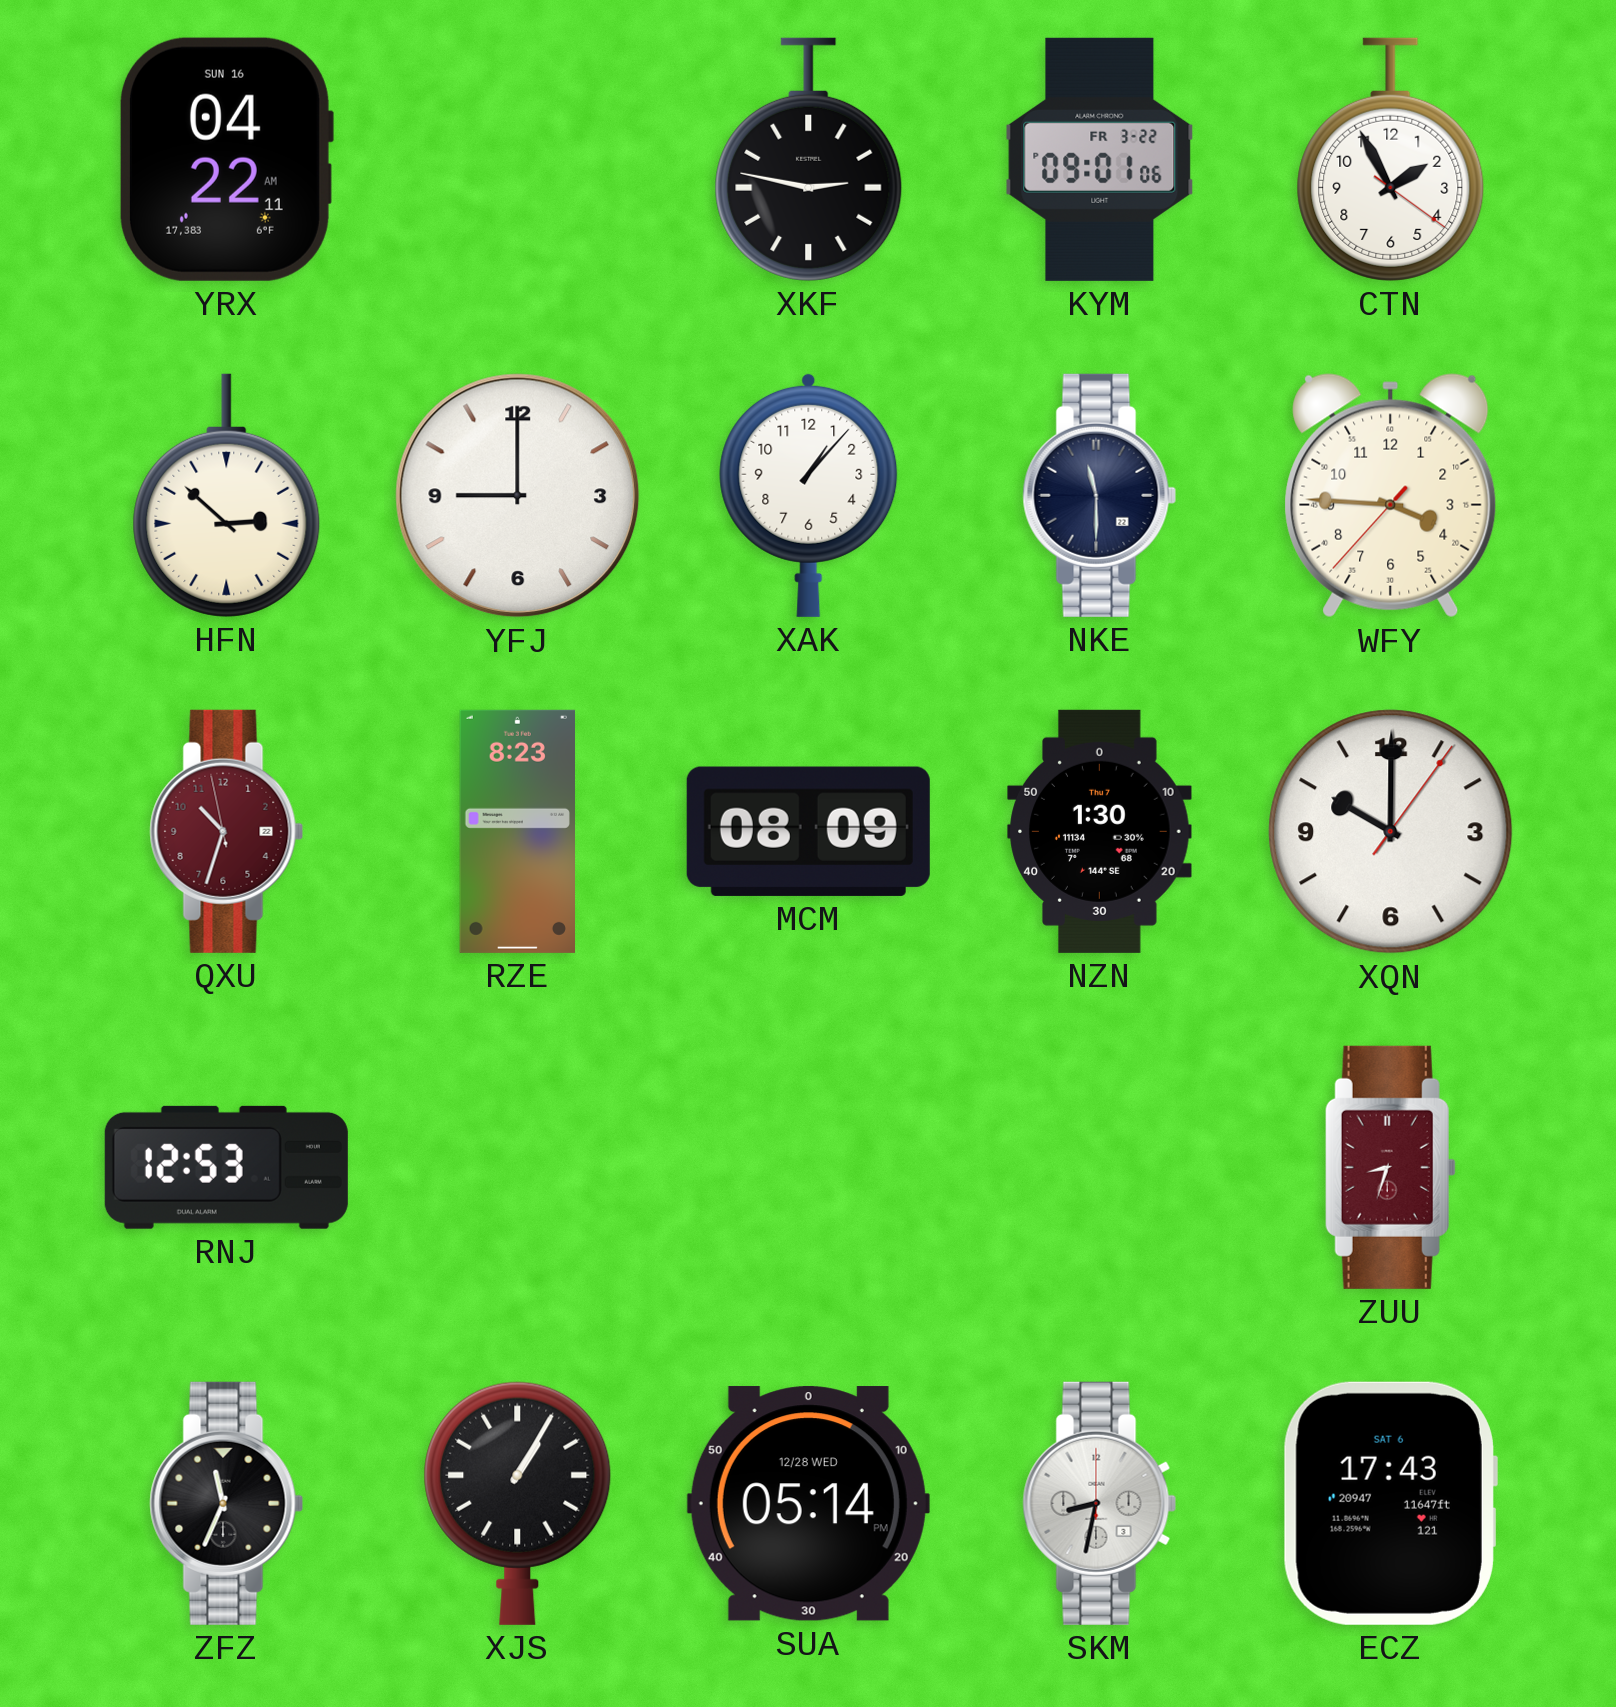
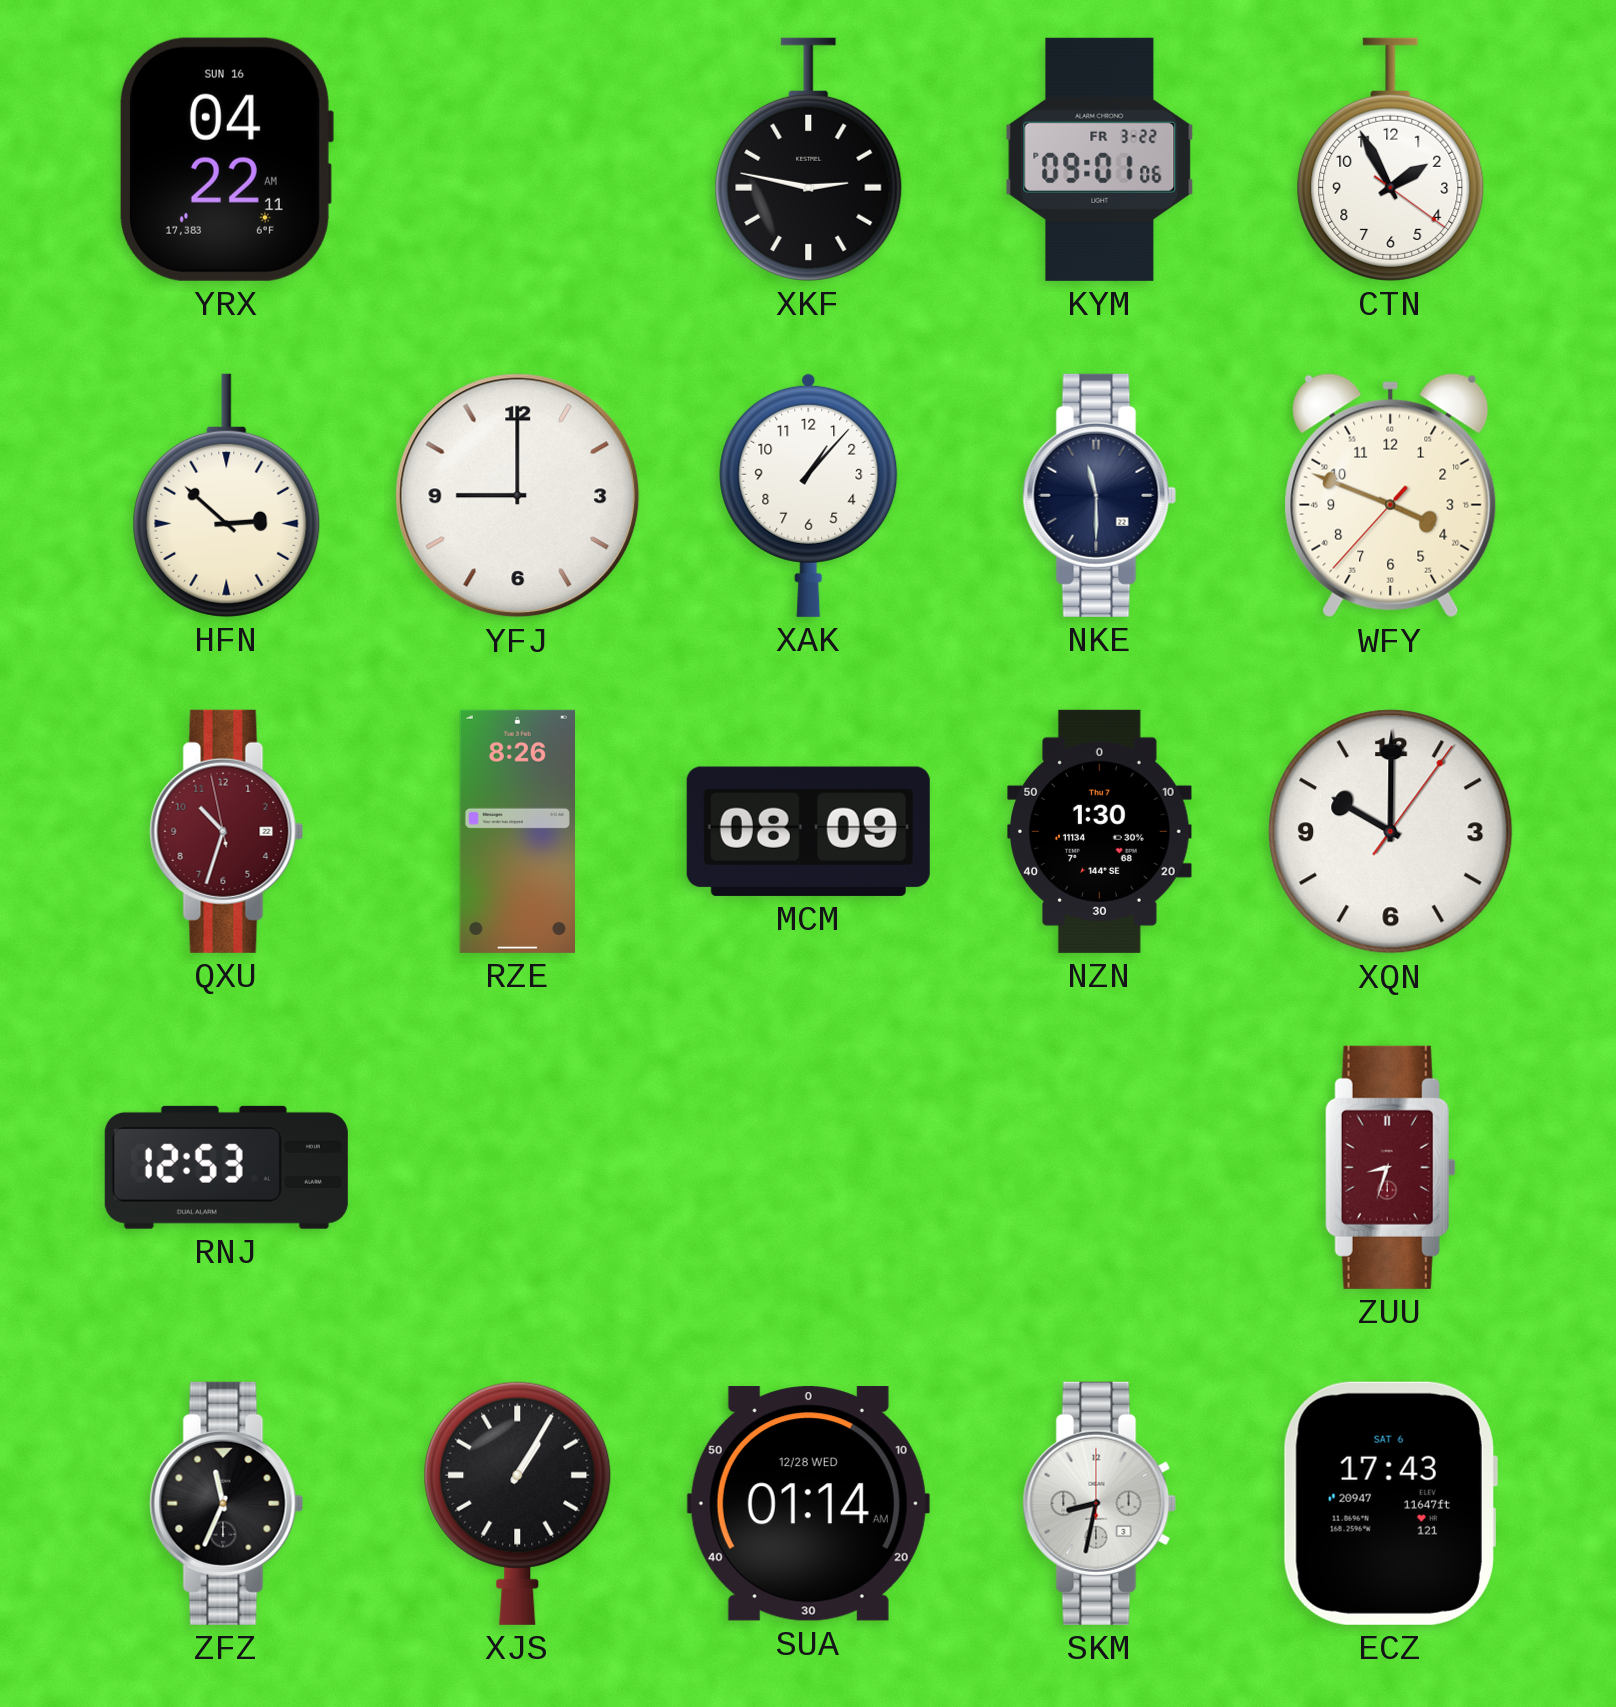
WFY: 3:45 -> 3:48 (1391, 496)
RZE: 8:23 -> 8:26 (517, 831)
SUA: 05:14 -> 01:14 (808, 1504)
